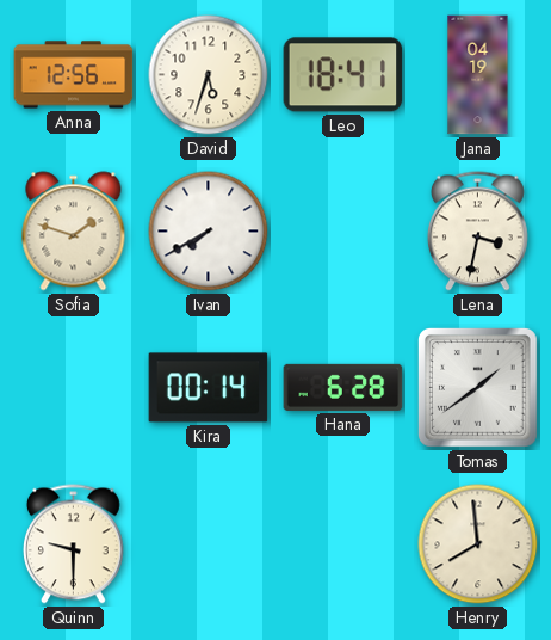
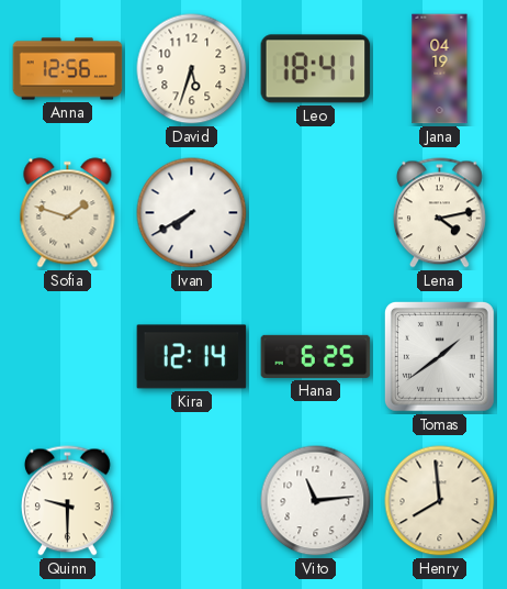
Lena: 3:32 -> 4:13 (440, 213)
Kira: 00:14 -> 12:14 (192, 357)
Hana: 6:28 -> 6:25 (316, 356)
Vito: none -> 11:14 (316, 501)
